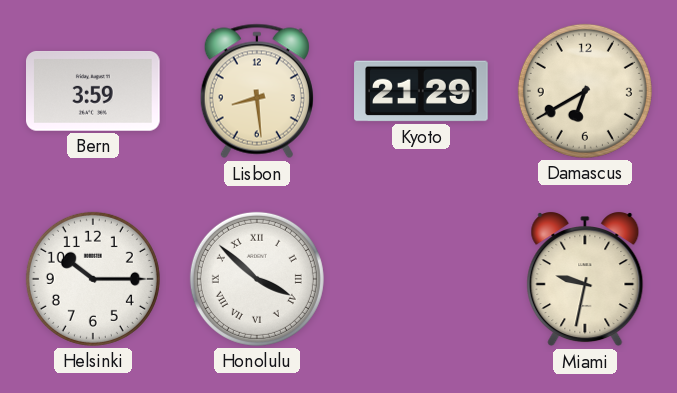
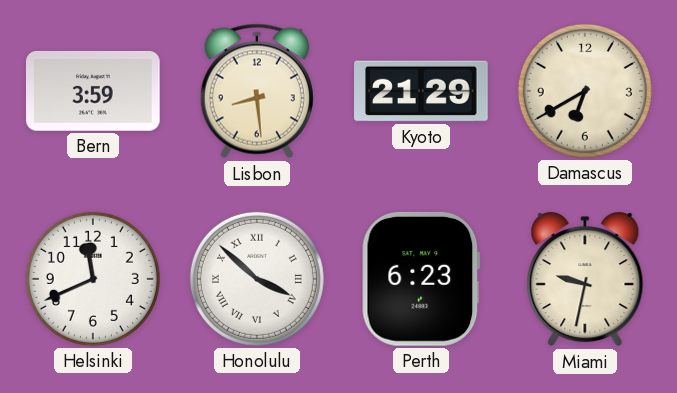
Helsinki: 10:15 -> 11:41 (93, 279)
Perth: none -> 6:23 (421, 279)
